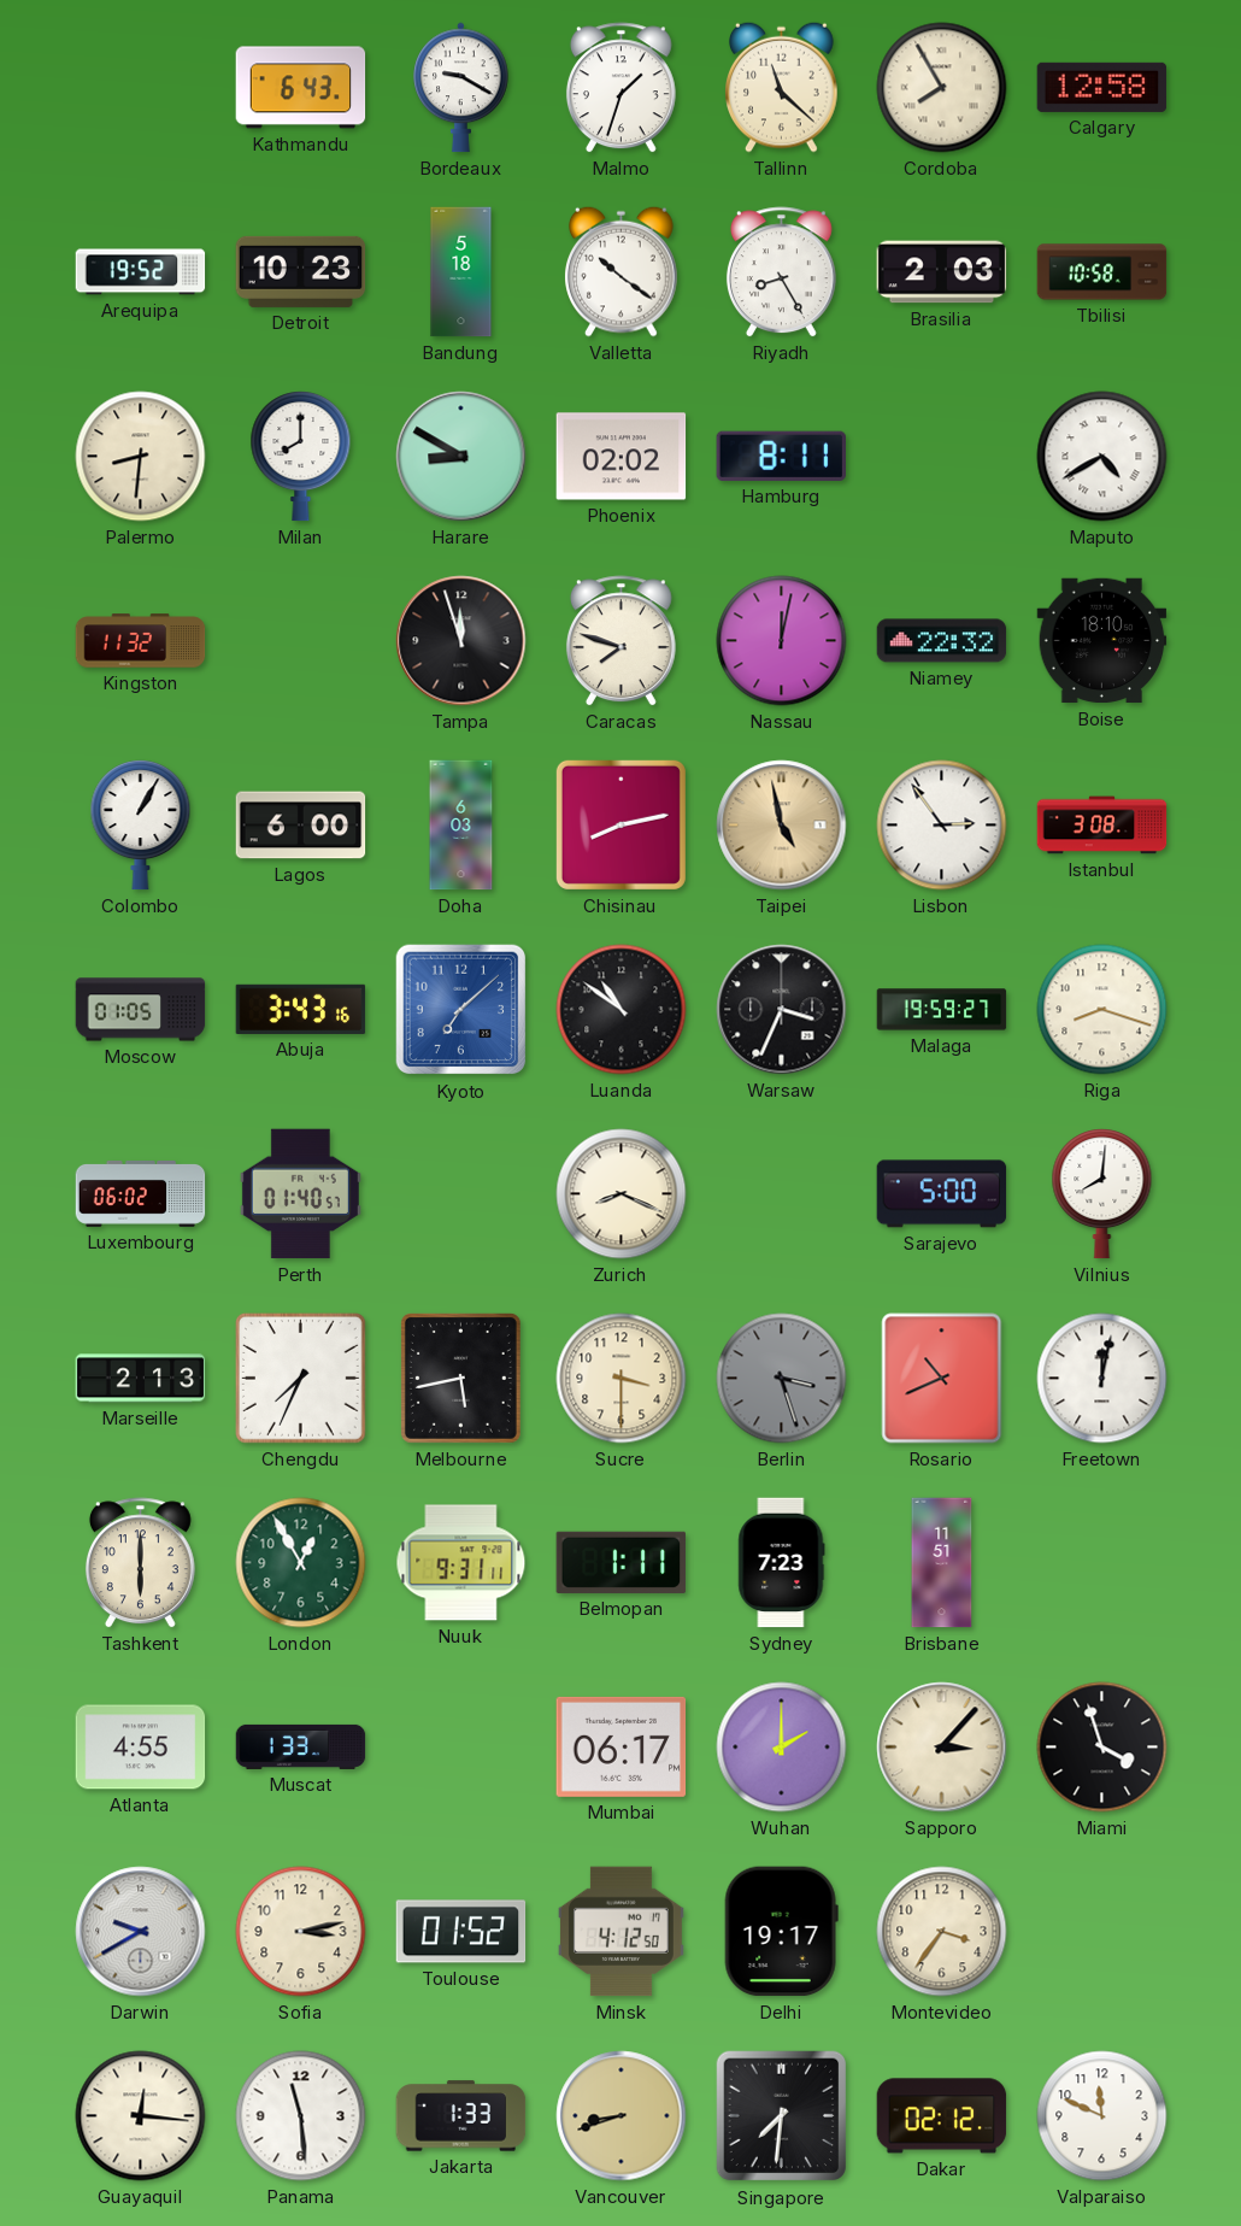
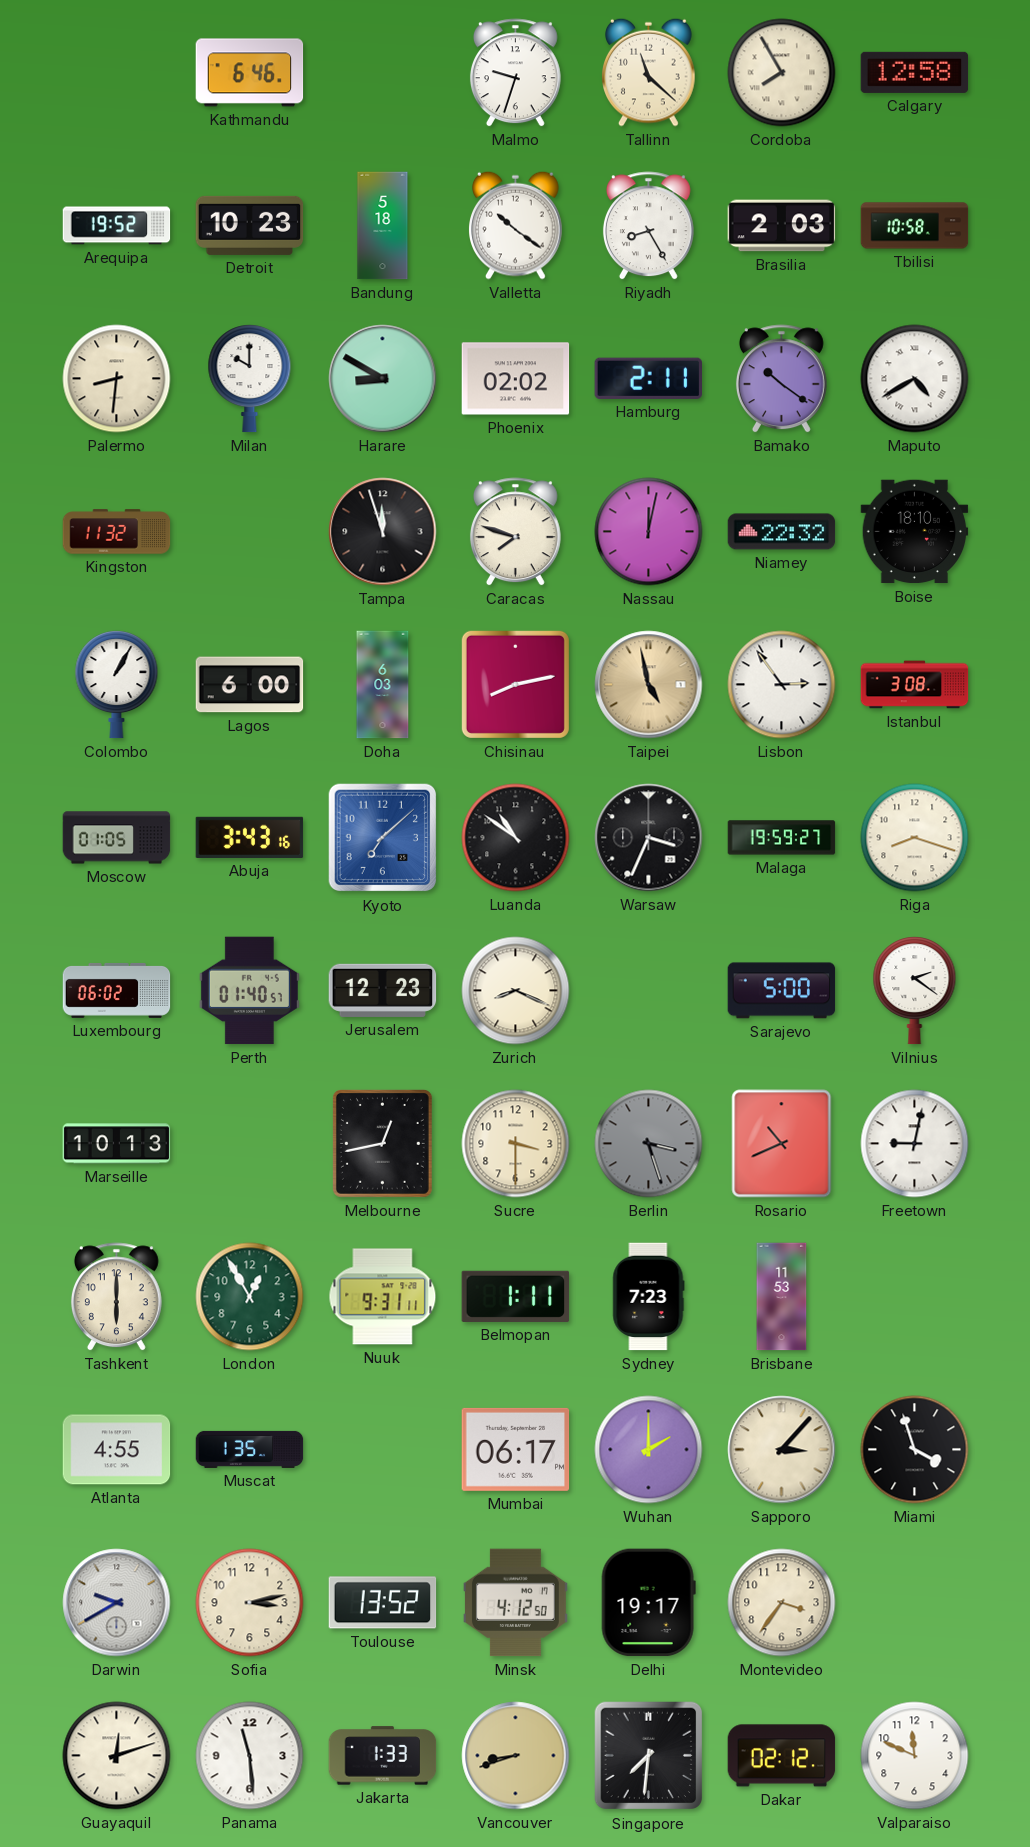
Kathmandu: 6:43 -> 6:46 (250, 73)
Bordeaux: 9:20 -> none (461, 88)
Malmo: 1:33 -> 9:33 (515, 73)
Milan: 8:00 -> 10:00 (250, 379)
Hamburg: 8:11 -> 2:11 (648, 378)
Bamako: none -> 10:21 (781, 379)
Jerusalem: none -> 12:23 (383, 990)
Vilnius: 8:01 -> 2:21 (915, 991)
Marseille: 2:13 -> 10:13 (117, 1144)
Chengdu: 7:34 -> none (301, 1379)
Melbourne: 5:43 -> 12:43 (382, 1143)
Freetown: 12:02 -> 9:02 (915, 1144)
Brisbane: 11:51 -> 11:53 (782, 1297)
Muscat: 1:33 -> 1:35 (250, 1449)
Toulouse: 01:52 -> 13:52 (383, 1603)
Guayaquil: 12:16 -> 12:12 (117, 1756)
